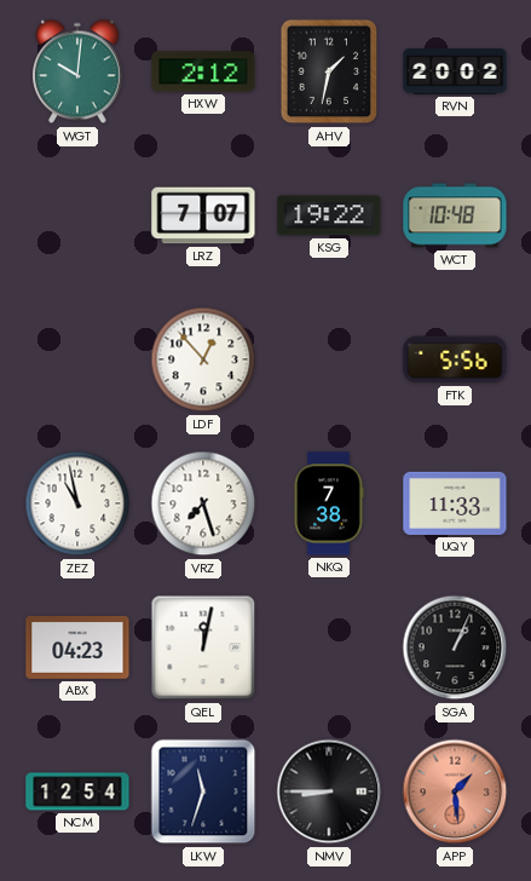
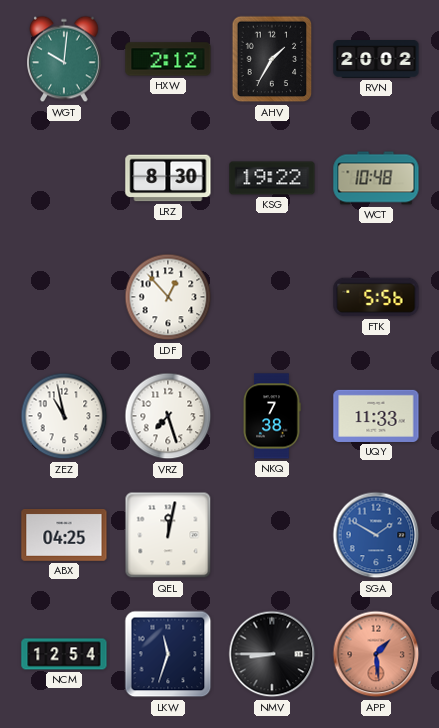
AHV: 1:32 -> 1:35 (272, 59)
LRZ: 7:07 -> 8:30 (168, 178)
ABX: 04:23 -> 04:25 (64, 536)
SGA: 1:04 -> 1:50 (376, 535)
SGA dial: black -> blue (376, 535)
